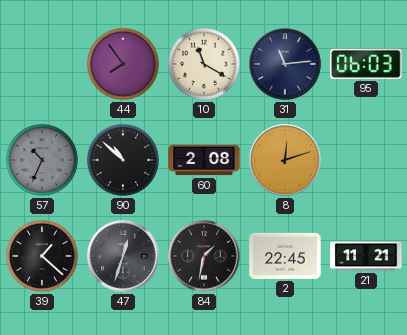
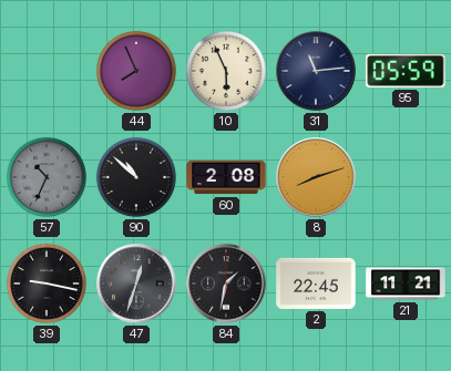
44: 7:54 -> 7:56 (136, 71)
10: 11:20 -> 5:56 (226, 71)
95: 06:03 -> 05:59 (406, 71)
8: 12:12 -> 8:12 (316, 177)
39: 1:22 -> 9:17 (47, 284)
